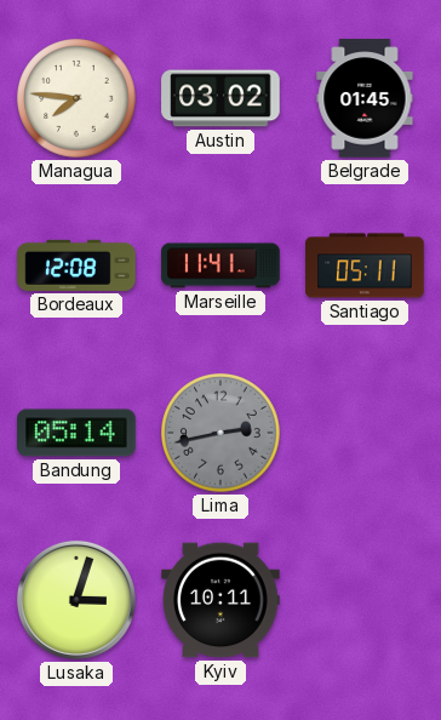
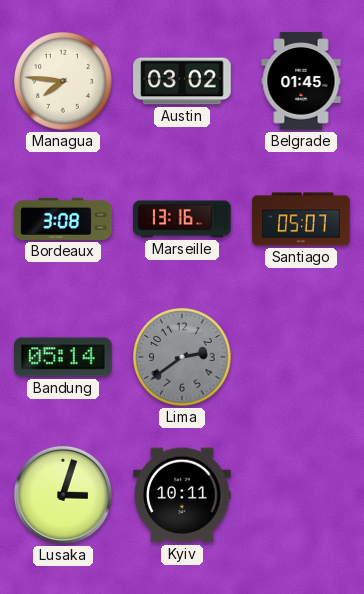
Bordeaux: 12:08 -> 3:08 (63, 219)
Marseille: 11:41 -> 13:16 (182, 219)
Santiago: 05:11 -> 05:07 (301, 219)
Lima: 2:43 -> 2:39 (182, 357)
